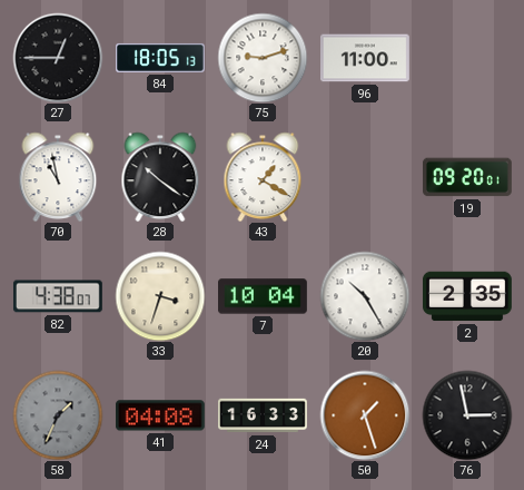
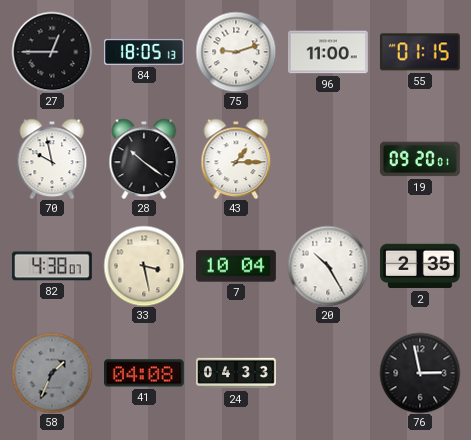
55: none -> 01:15 (420, 52)
70: 10:58 -> 9:58 (52, 159)
43: 1:20 -> 1:15 (236, 159)
33: 3:33 -> 3:28 (144, 266)
24: 16:33 -> 04:33 (237, 373)
50: 1:27 -> none (365, 415)
